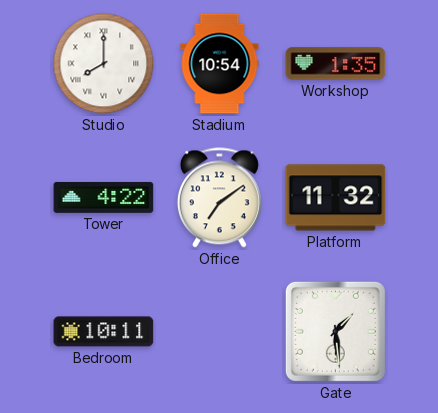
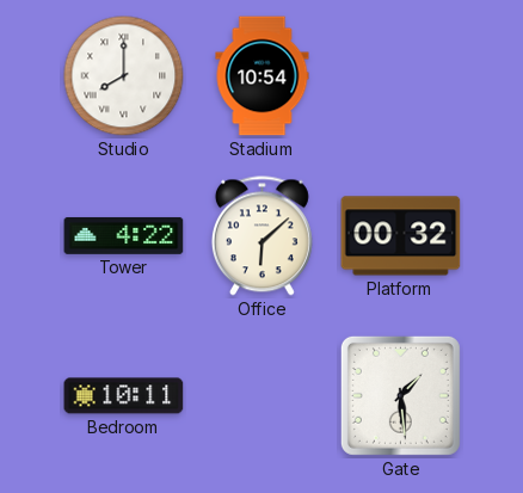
Workshop: 1:35 -> none (336, 64)
Office: 7:09 -> 6:08 (261, 236)
Platform: 11:32 -> 00:32 (401, 236)
